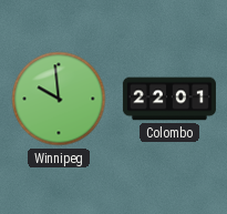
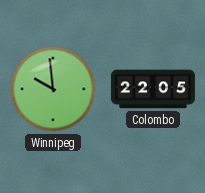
Colombo: 22:01 -> 22:05 (153, 89)
